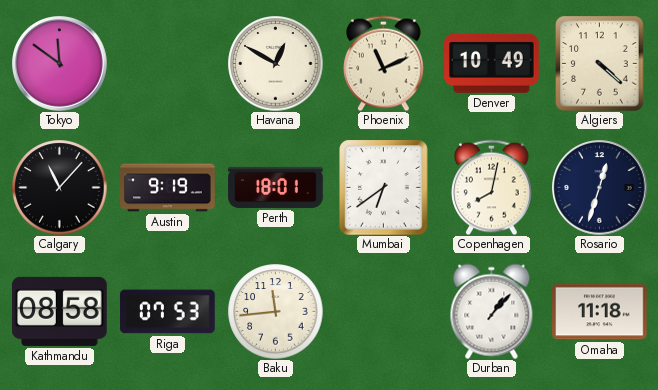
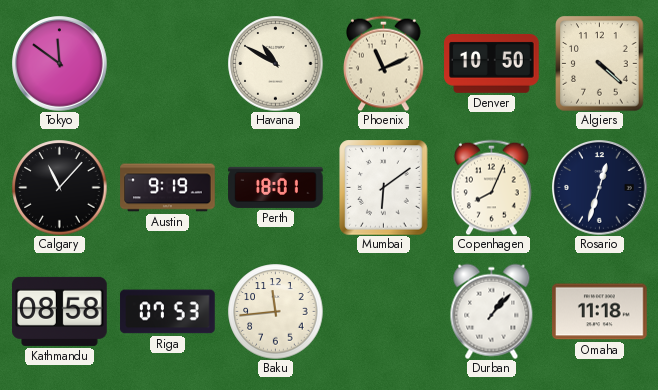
Havana: 12:50 -> 10:50 (275, 63)
Denver: 10:49 -> 10:50 (492, 63)
Mumbai: 6:39 -> 6:09 (384, 187)
Copenhagen: 8:02 -> 8:04 (492, 187)
